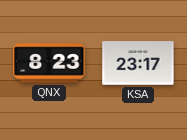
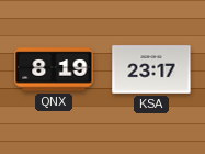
QNX: 8:23 -> 8:19 (54, 69)
